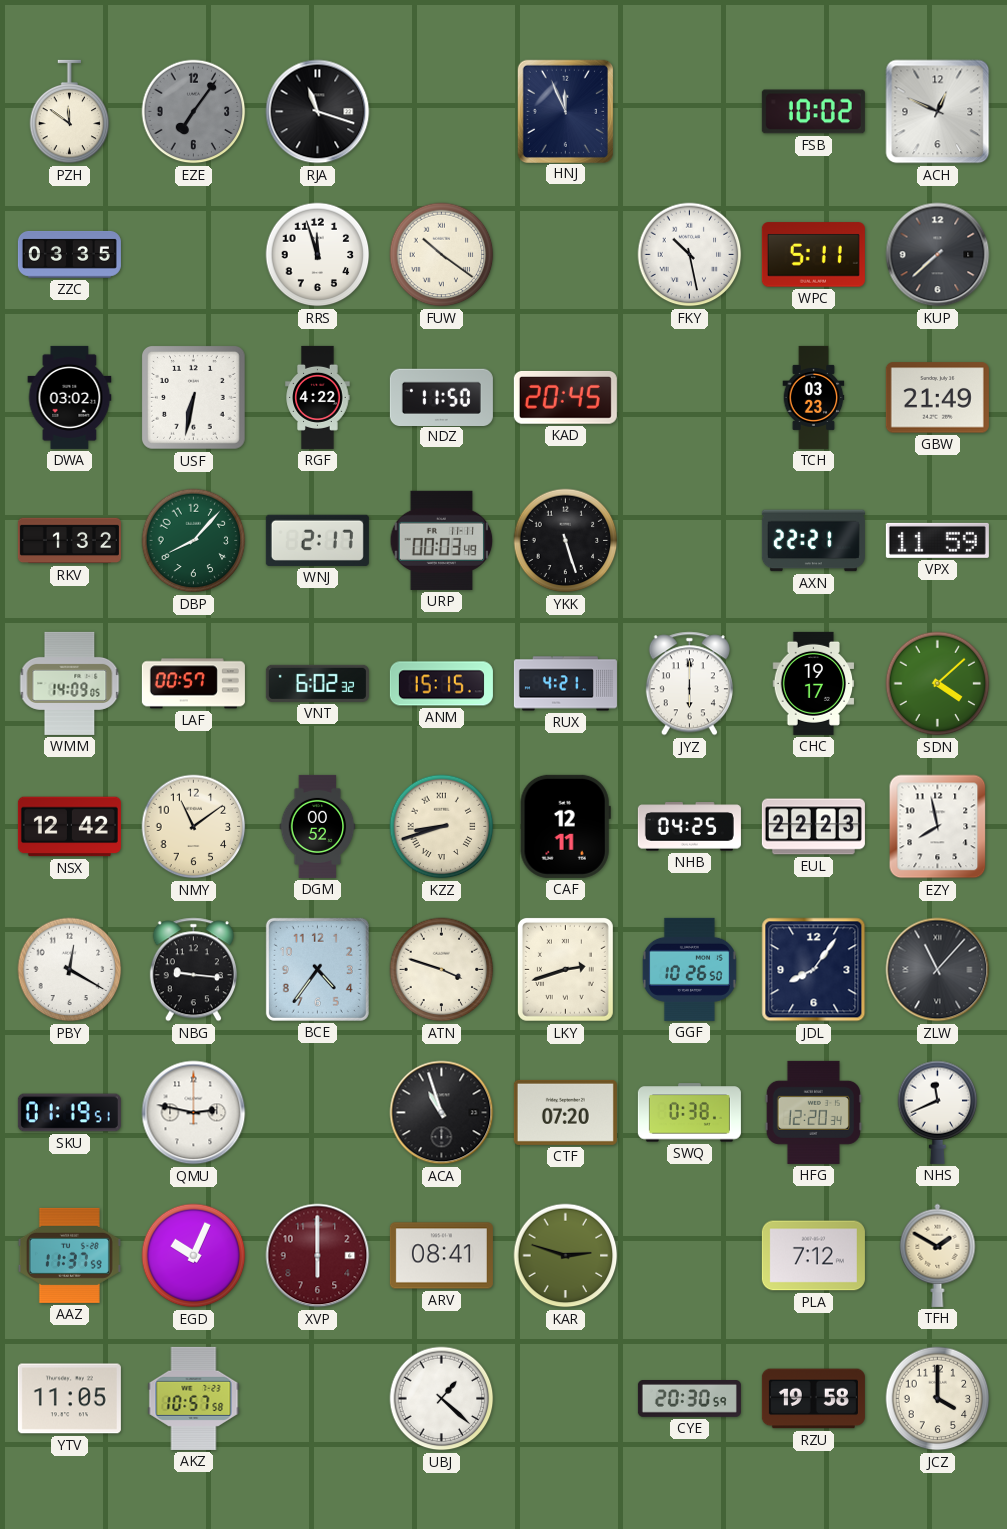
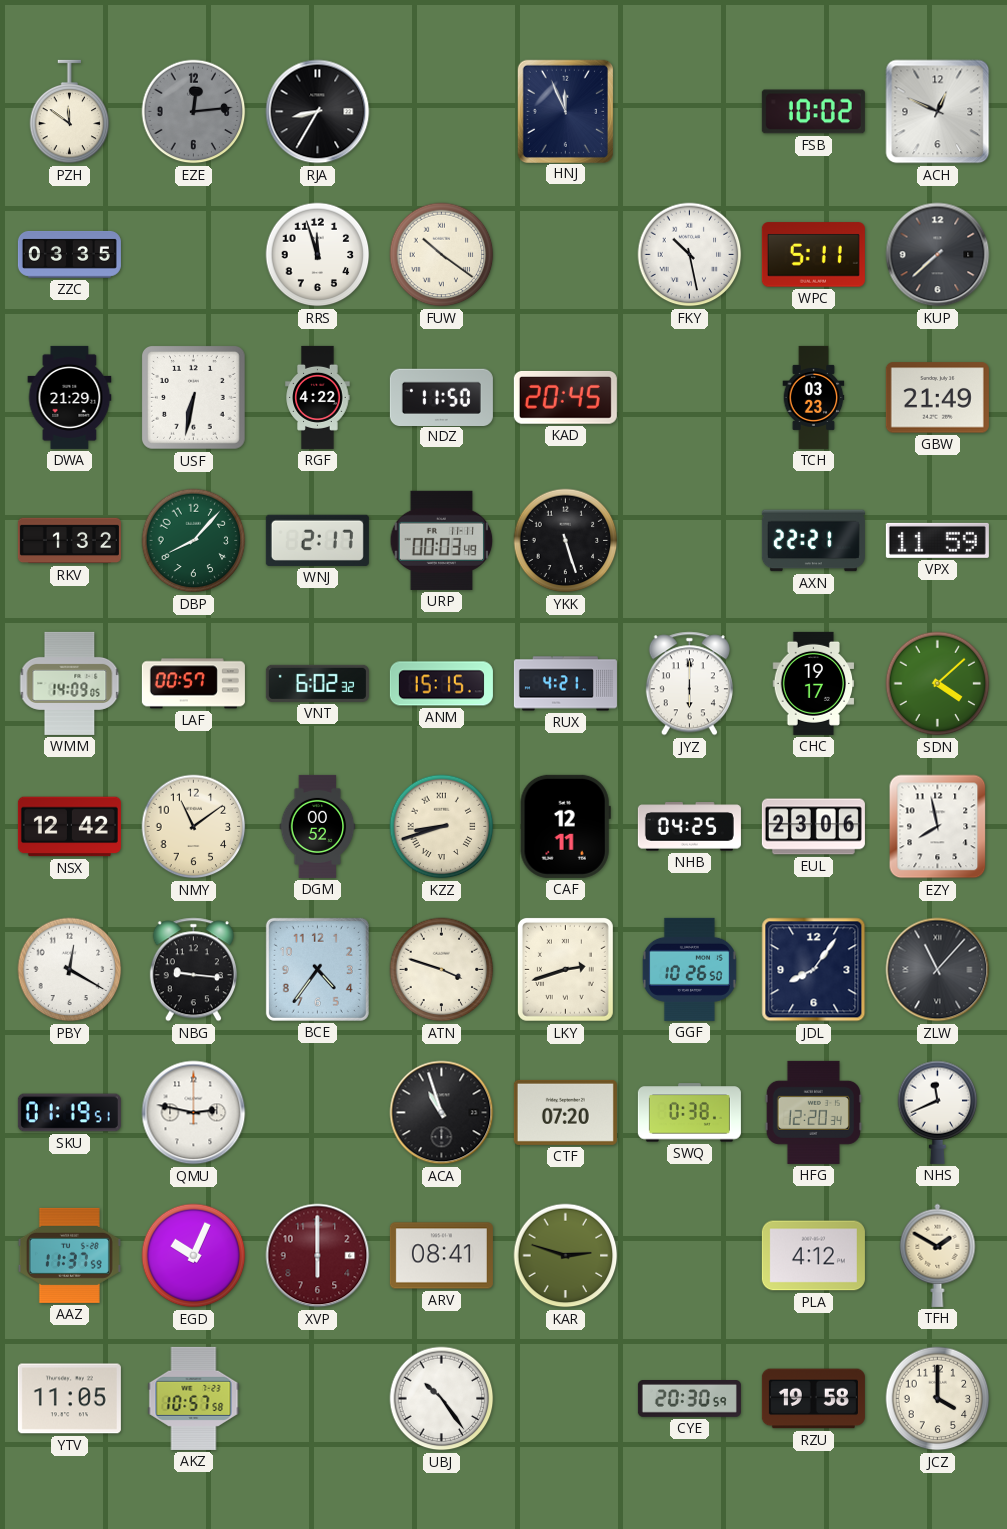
EZE: 7:06 -> 12:14 (194, 112)
RJA: 11:18 -> 8:35 (318, 112)
DWA: 03:02 -> 21:29 (70, 397)
EUL: 22:23 -> 23:06 (813, 827)
PLA: 7:12 -> 4:12 (813, 1256)
UBJ: 1:22 -> 10:24 (442, 1399)
